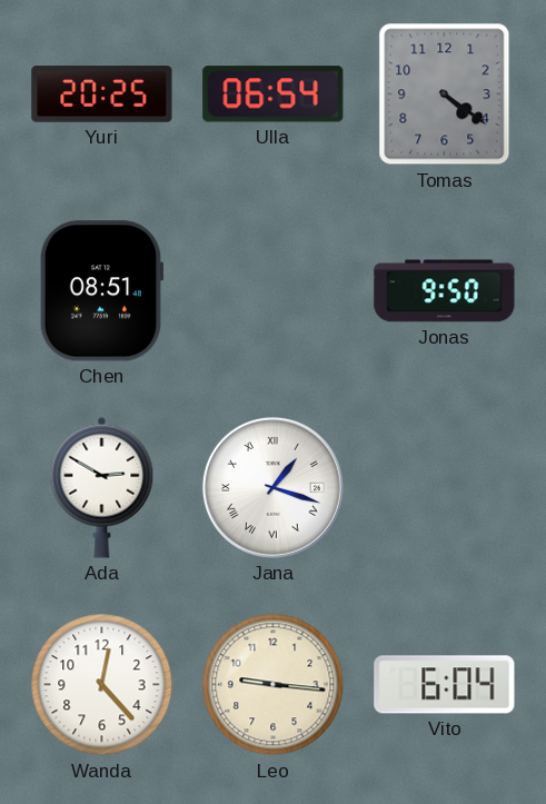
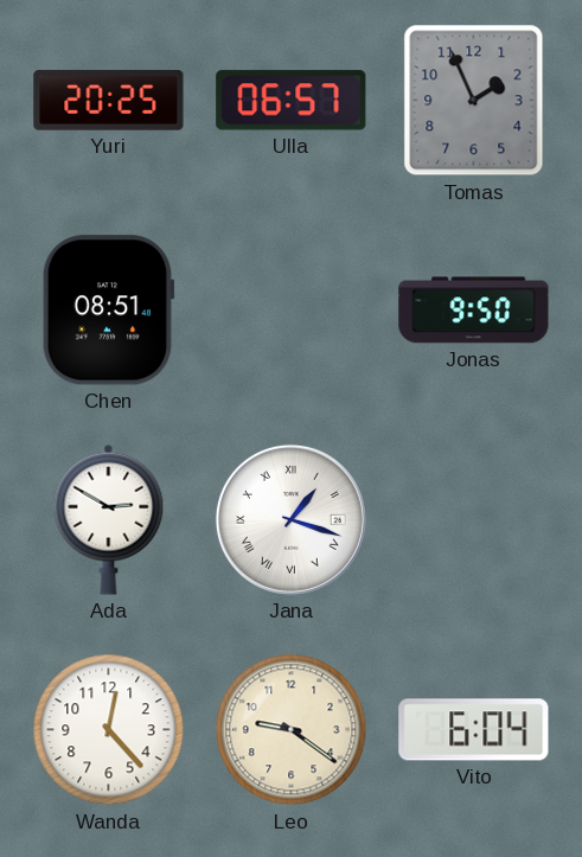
Ulla: 06:54 -> 06:57 (292, 101)
Tomas: 4:21 -> 1:56 (474, 101)
Leo: 9:16 -> 9:21 (292, 730)
